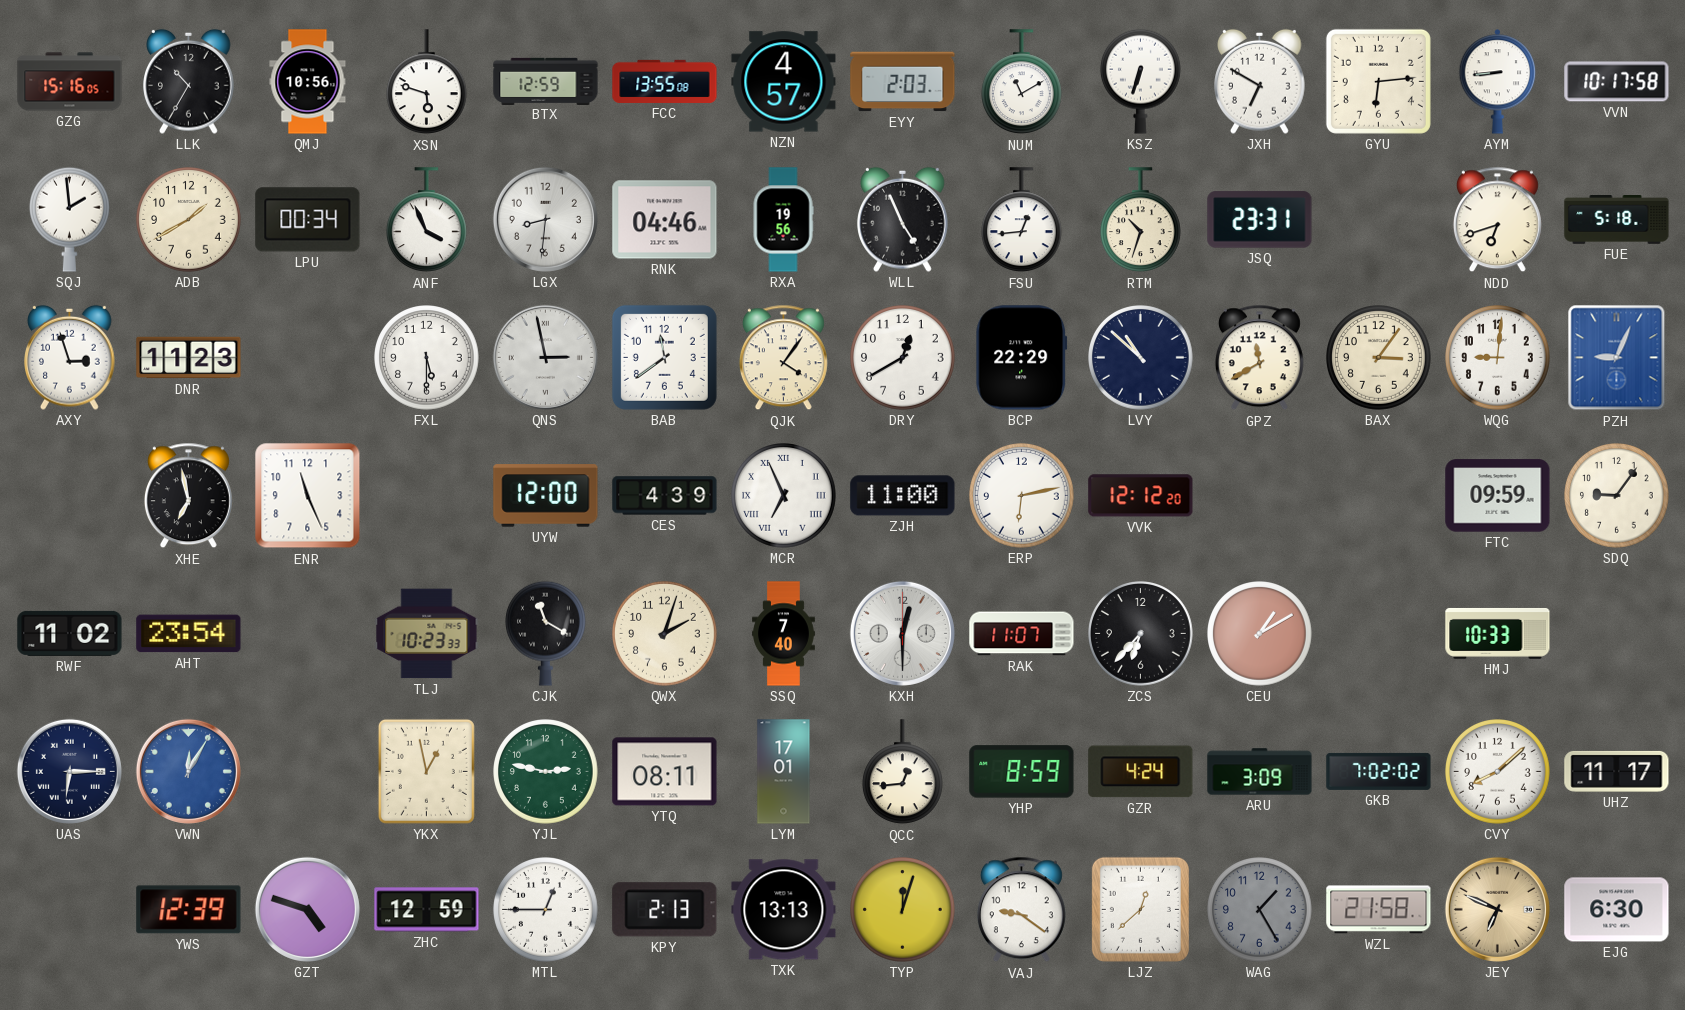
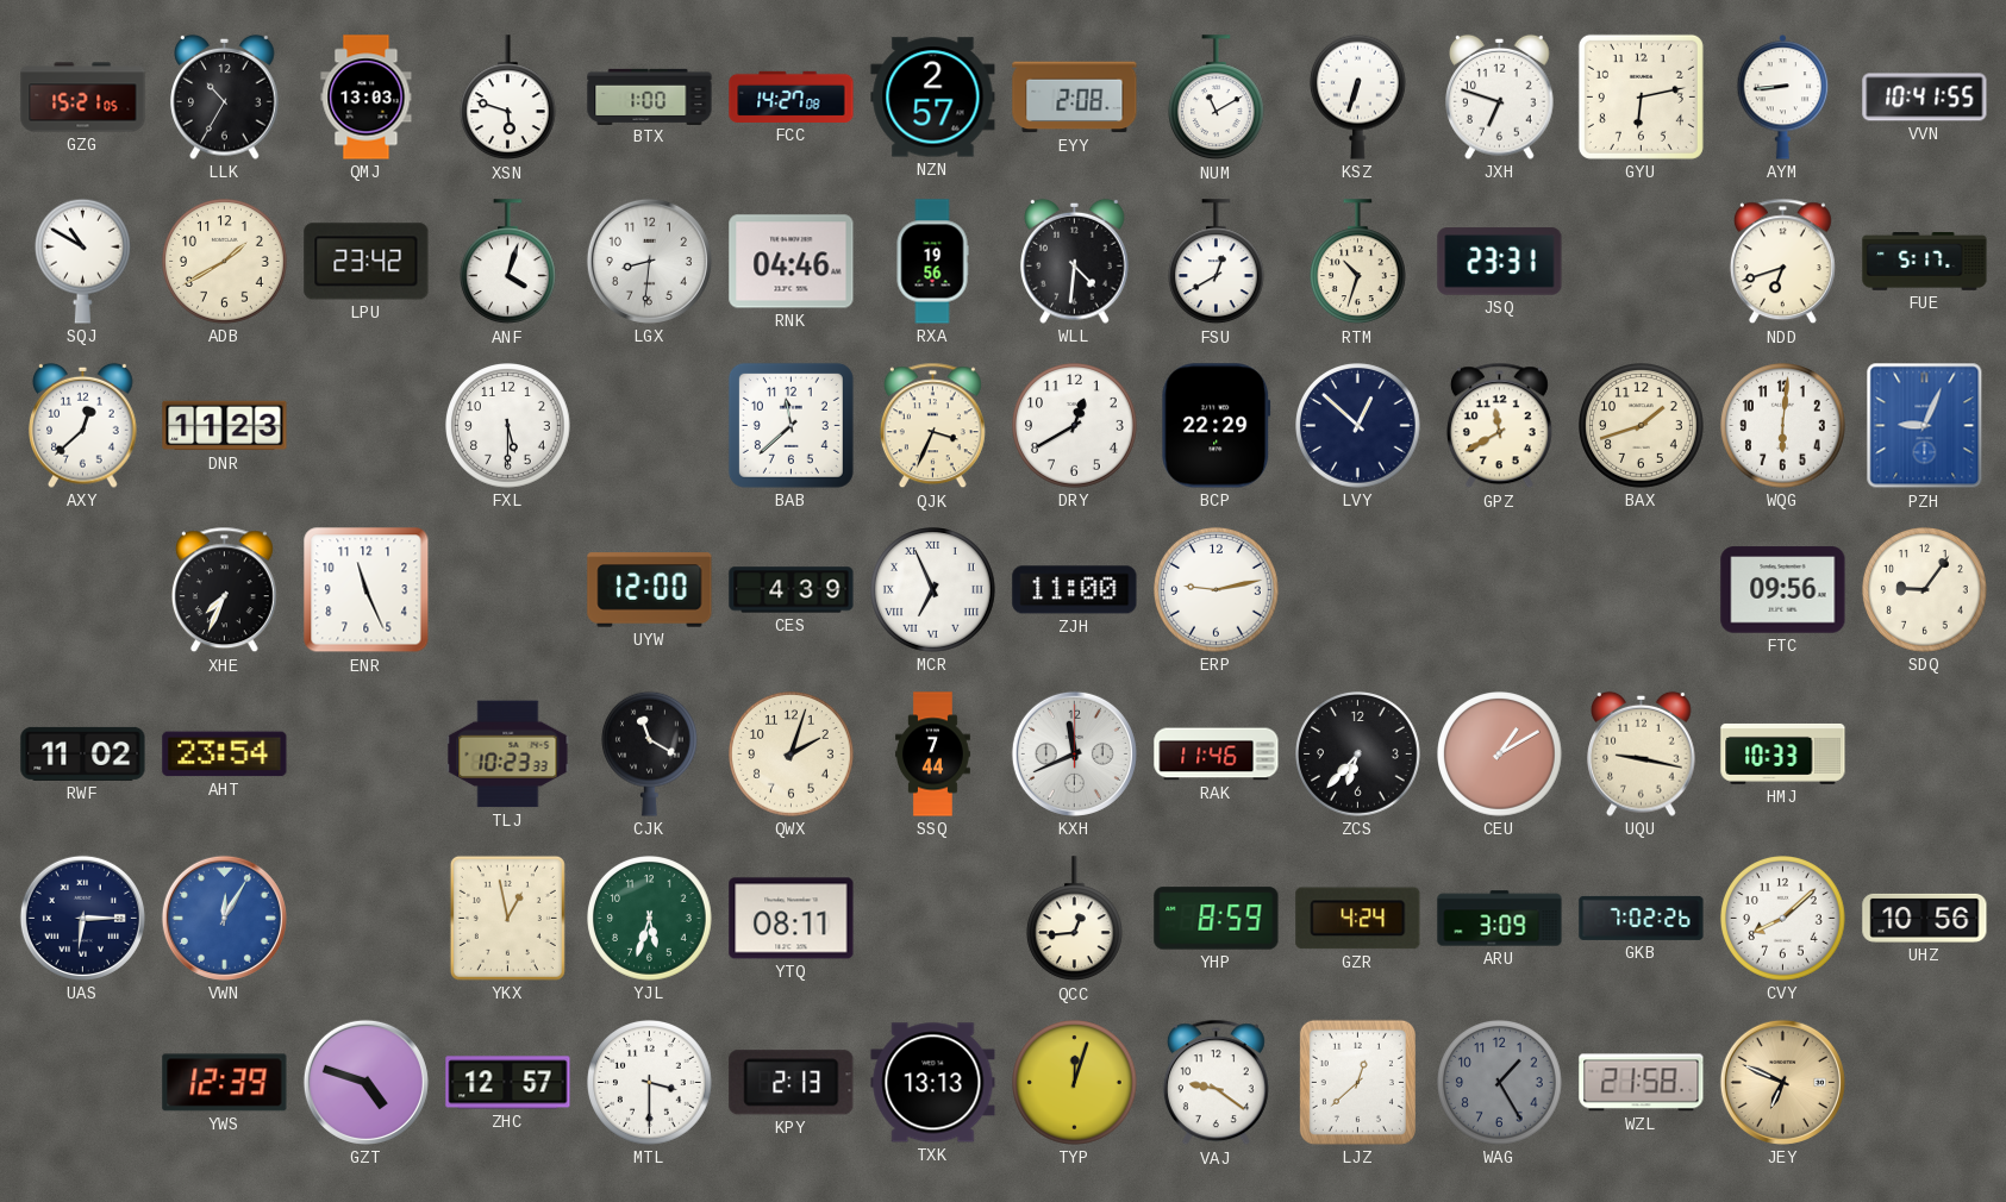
GZG: 15:16 -> 15:21 (83, 98)
QMJ: 10:56 -> 13:03 (367, 98)
BTX: 12:59 -> 1:00 (650, 96)
FCC: 13:55 -> 14:27 (792, 96)
NZN: 4:57 -> 2:57 (933, 98)
EYY: 2:03 -> 2:08 (1075, 98)
JXH: 6:50 -> 6:48 (1500, 96)
GYU: 6:14 -> 6:13 (1641, 96)
VVN: 10:17 -> 10:41 (1925, 98)
SQJ: 1:59 -> 10:50 (83, 261)
LPU: 00:34 -> 23:42 (367, 262)
ANF: 3:56 -> 4:03 (508, 262)
WLL: 4:56 -> 4:31 (1075, 261)
FSU: 12:44 -> 12:40 (1217, 262)
FUE: 5:18 -> 5:17 (1925, 262)
AXY: 2:57 -> 12:38 (83, 425)
QNS: 2:58 -> none (545, 357)
BAB: 11:39 -> 11:38 (790, 425)
QJK: 4:06 -> 3:34 (932, 426)
LVY: 10:52 -> 12:52 (1358, 426)
BAX: 3:06 -> 1:42 (1642, 426)
WQG: 9:01 -> 6:01 (1783, 426)
XHE: 6:58 -> 7:34 (224, 590)
ERP: 6:13 -> 9:13 (1217, 590)
VVK: 12:12 -> none (1141, 496)
FTC: 09:59 -> 09:56 (1783, 590)
SSQ: 7:40 -> 7:44 (933, 755)
KXH: 12:30 -> 11:41 (1074, 753)
RAK: 11:07 -> 11:46 (1217, 755)
UQU: none -> 9:17 (1642, 753)
YJL: 2:47 -> 5:33 (650, 919)
LYM: 17:01 -> none (784, 772)
GKB: 7:02:02 -> 7:02:26 (1642, 918)
UHZ: 11:17 -> 10:56 (1925, 918)
ZHC: 12:59 -> 12:57 (508, 1083)
MTL: 12:45 -> 3:30 (650, 1083)
EJG: 6:30 -> none (1617, 910)
